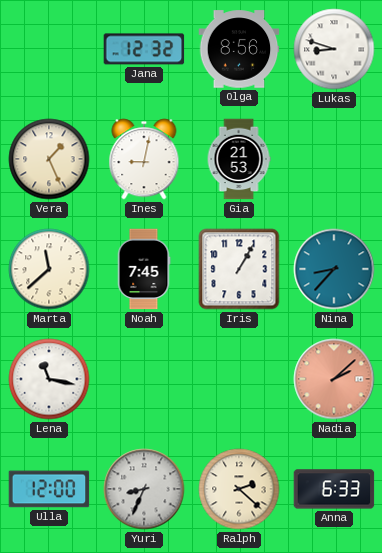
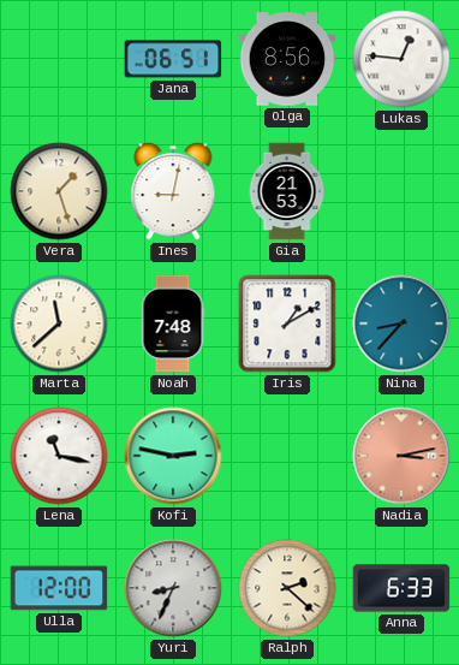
Jana: 12:32 -> 06:51 (173, 59)
Lukas: 8:48 -> 12:46 (401, 59)
Vera: 1:26 -> 1:27 (59, 191)
Noah: 7:45 -> 7:48 (173, 323)
Iris: 1:05 -> 1:10 (287, 323)
Kofi: none -> 2:47 (173, 456)
Nadia: 2:08 -> 3:13 (401, 456)
